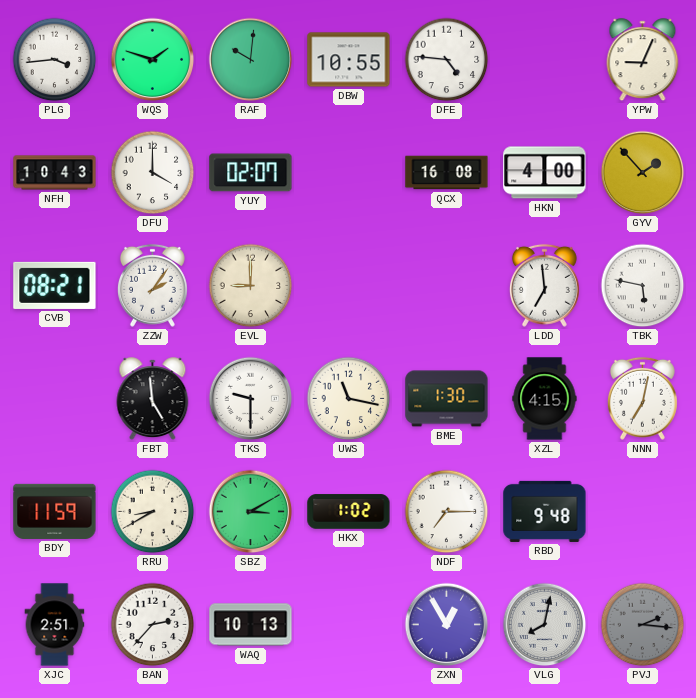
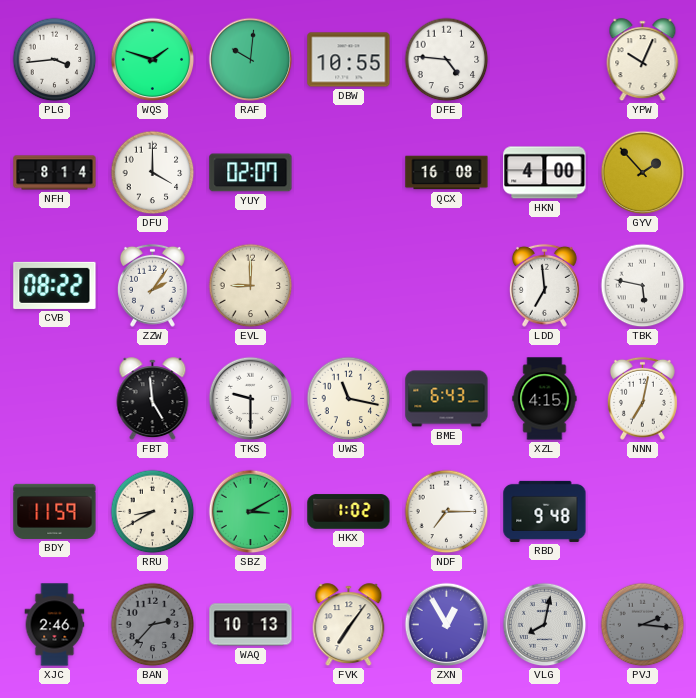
YPW: 9:04 -> 10:04 (643, 60)
NFH: 10:43 -> 8:14 (55, 173)
CVB: 08:21 -> 08:22 (55, 285)
BME: 1:30 -> 6:43 (447, 399)
XJC: 2:51 -> 2:46 (55, 625)
BAN dial: white -> grey (153, 625)
FVK: none -> 7:06 (349, 625)
